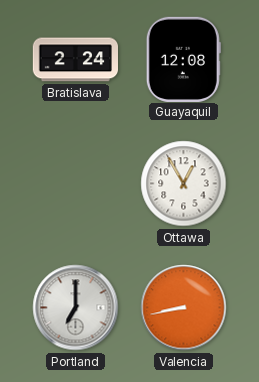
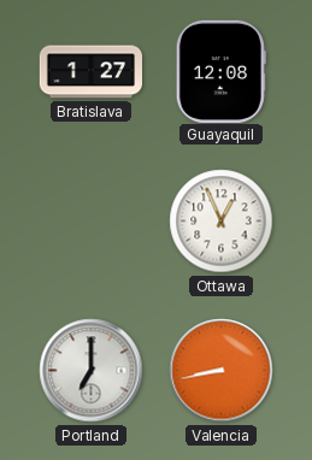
Bratislava: 2:24 -> 1:27 (90, 72)
Ottawa: 12:55 -> 12:56 (222, 222)
